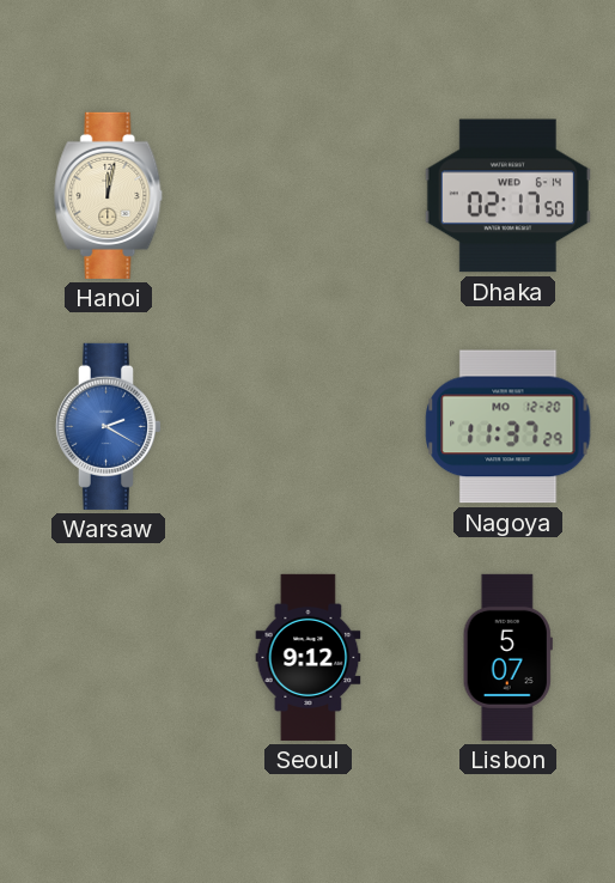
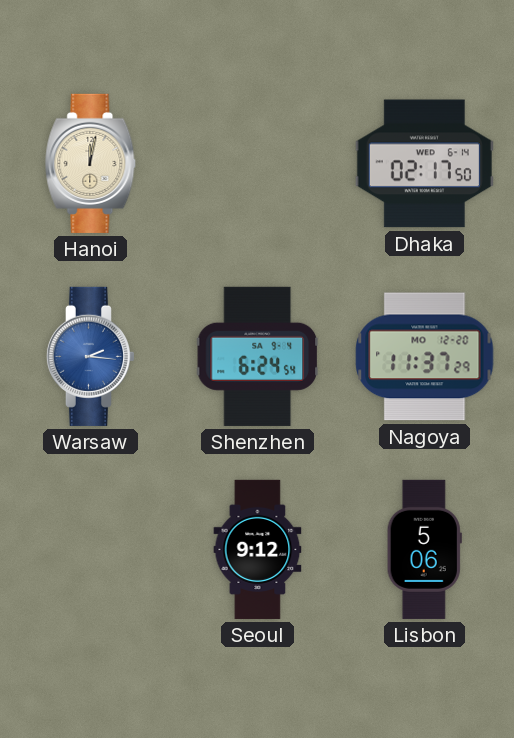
Warsaw: 2:20 -> 2:16 (90, 356)
Shenzhen: none -> 6:24 (258, 356)
Lisbon: 5:07 -> 5:06 (424, 549)
